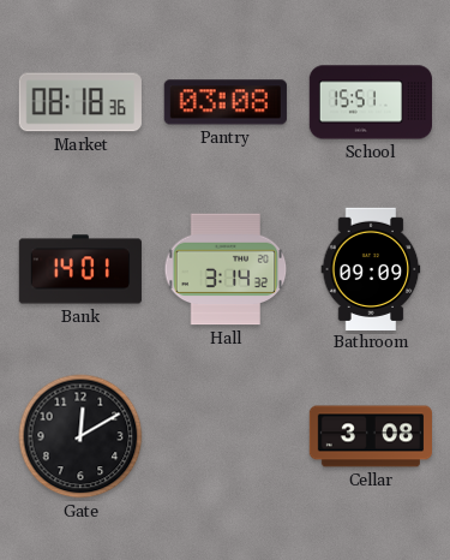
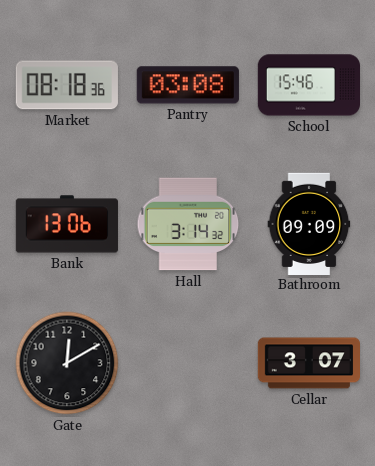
School: 15:51 -> 15:46 (308, 85)
Bank: 14:01 -> 13:06 (67, 224)
Cellar: 3:08 -> 3:07 (308, 363)
